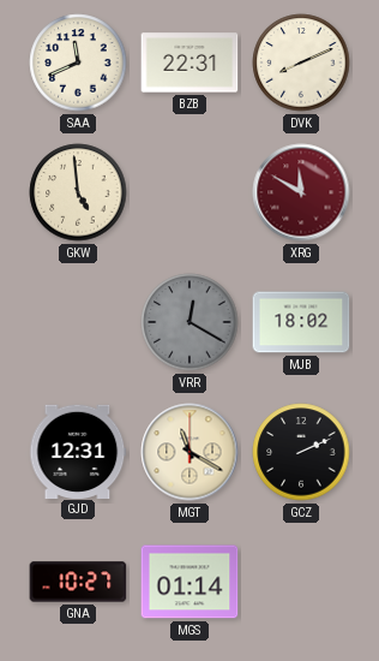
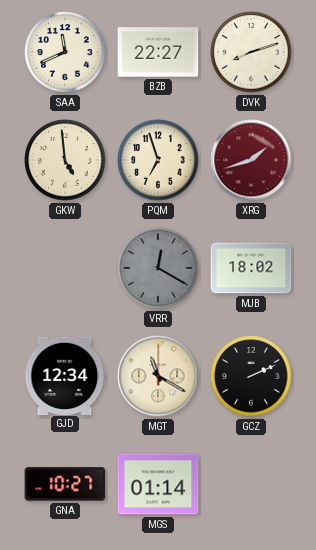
BZB: 22:31 -> 22:27 (158, 52)
DVK: 8:11 -> 8:12 (251, 52)
PQM: none -> 6:57 (158, 160)
XRG: 11:50 -> 1:42 (251, 160)
GJD: 12:31 -> 12:34 (65, 375)
